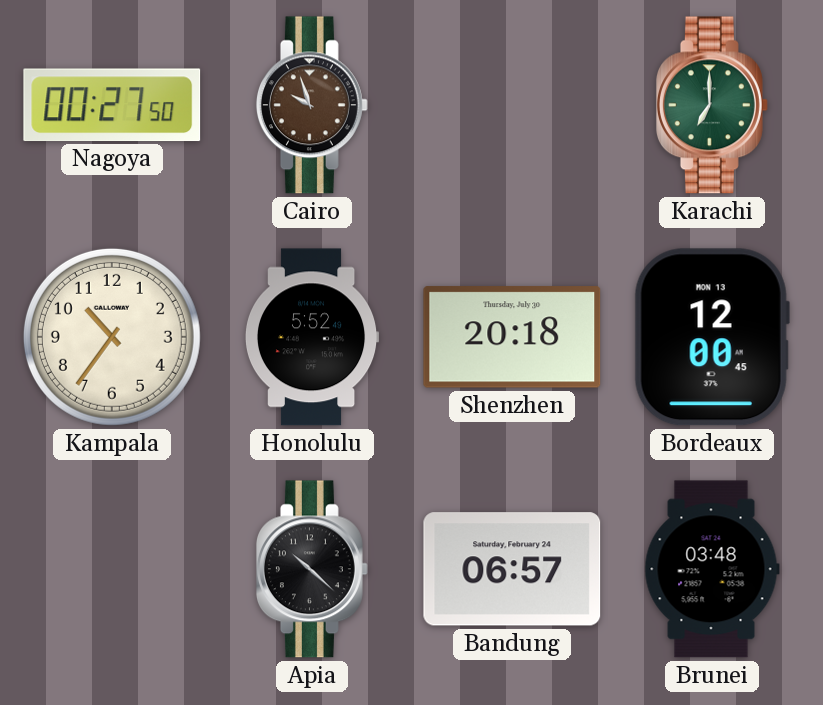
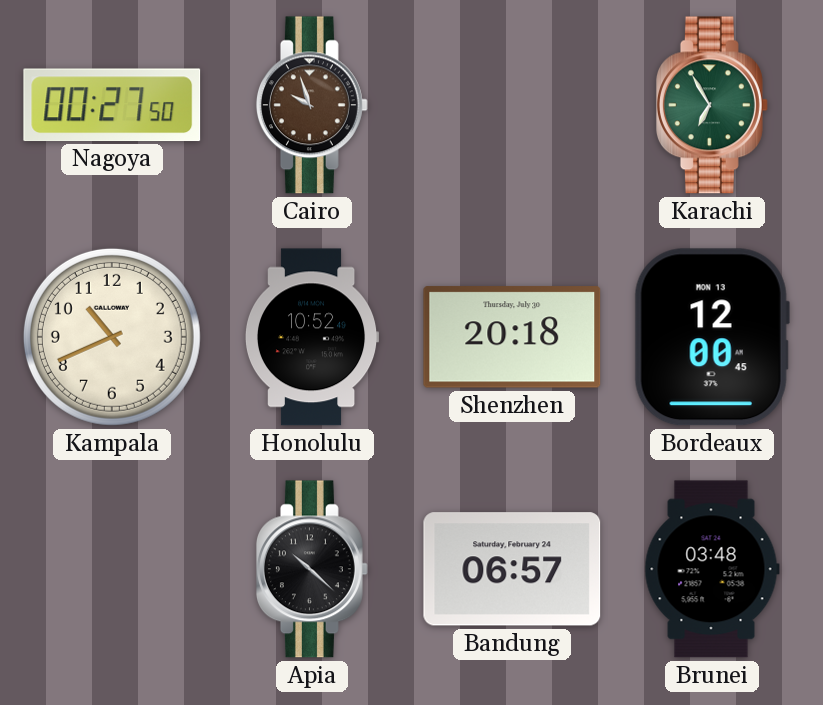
Karachi: 7:00 -> 6:55 (712, 105)
Kampala: 10:36 -> 10:41 (112, 337)
Honolulu: 5:52 -> 10:52 (312, 337)
